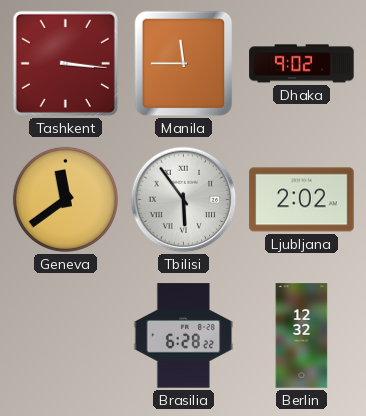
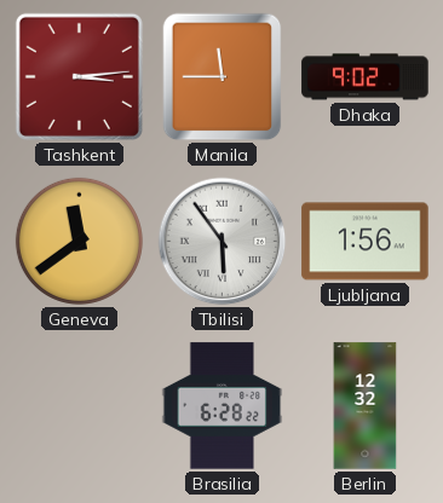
Tashkent: 3:16 -> 3:14 (79, 76)
Ljubljana: 2:02 -> 1:56 (366, 242)
